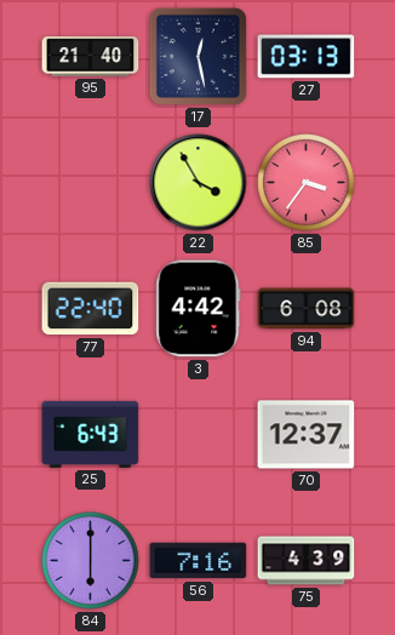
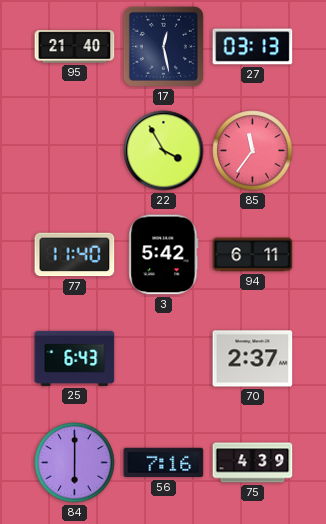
85: 3:36 -> 11:36 (253, 151)
77: 22:40 -> 11:40 (75, 255)
3: 4:42 -> 5:42 (164, 255)
94: 6:08 -> 6:11 (253, 255)
70: 12:37 -> 2:37 (253, 359)
